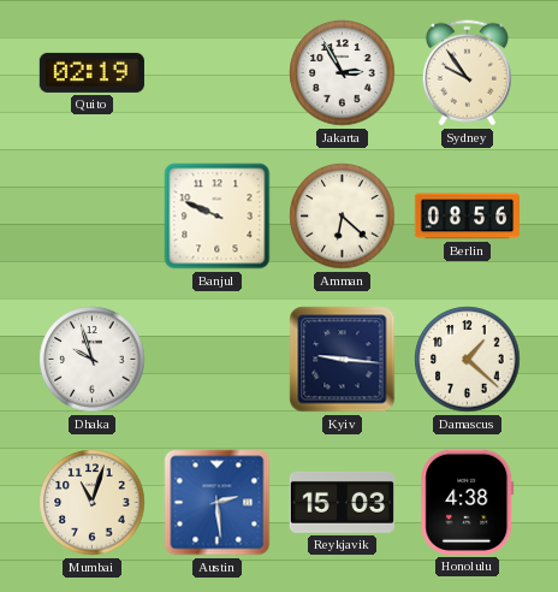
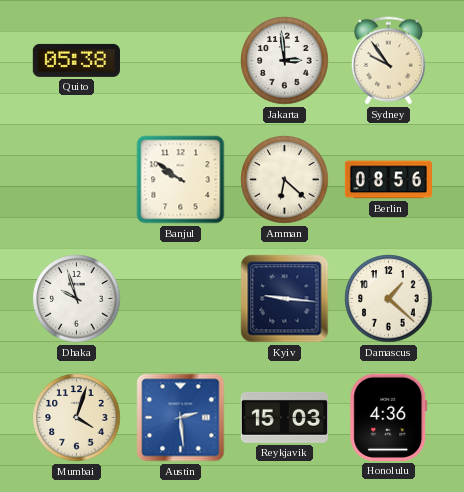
Quito: 02:19 -> 05:38 (76, 60)
Jakarta: 2:55 -> 2:59 (285, 61)
Banjul: 9:49 -> 9:51 (181, 180)
Mumbai: 11:03 -> 4:03 (77, 418)
Honolulu: 4:38 -> 4:36 (389, 417)
